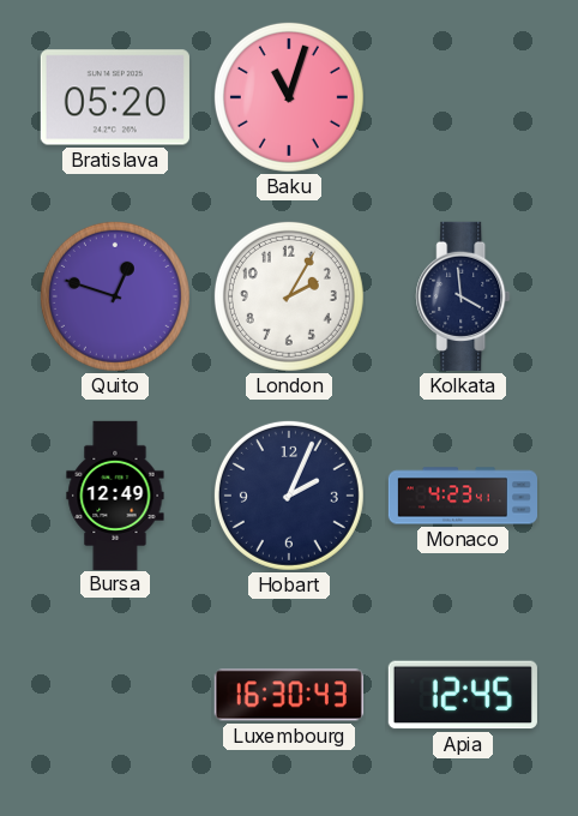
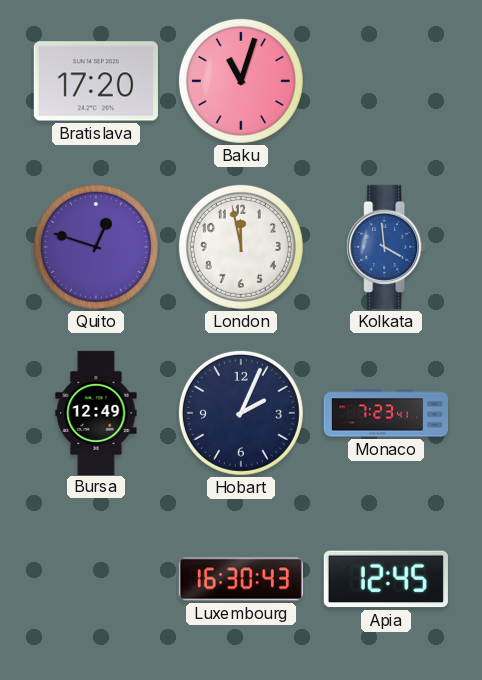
Bratislava: 05:20 -> 17:20 (96, 81)
London: 2:05 -> 11:58 (241, 247)
Kolkata dial: navy -> blue (386, 247)
Monaco: 4:23 -> 7:23 (385, 413)
